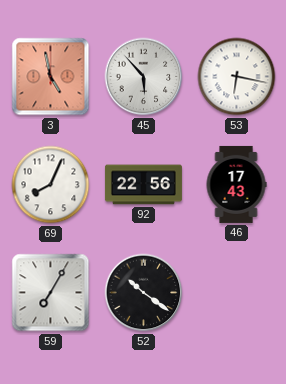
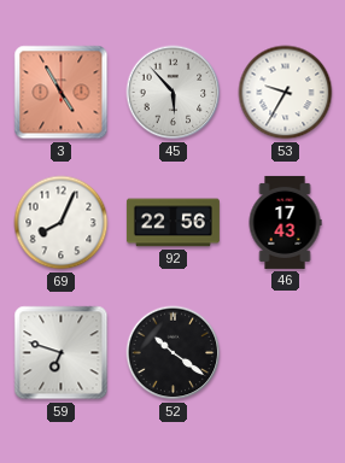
3: 4:58 -> 4:55 (62, 93)
53: 6:17 -> 9:35 (286, 93)
59: 7:05 -> 6:48 (62, 353)
